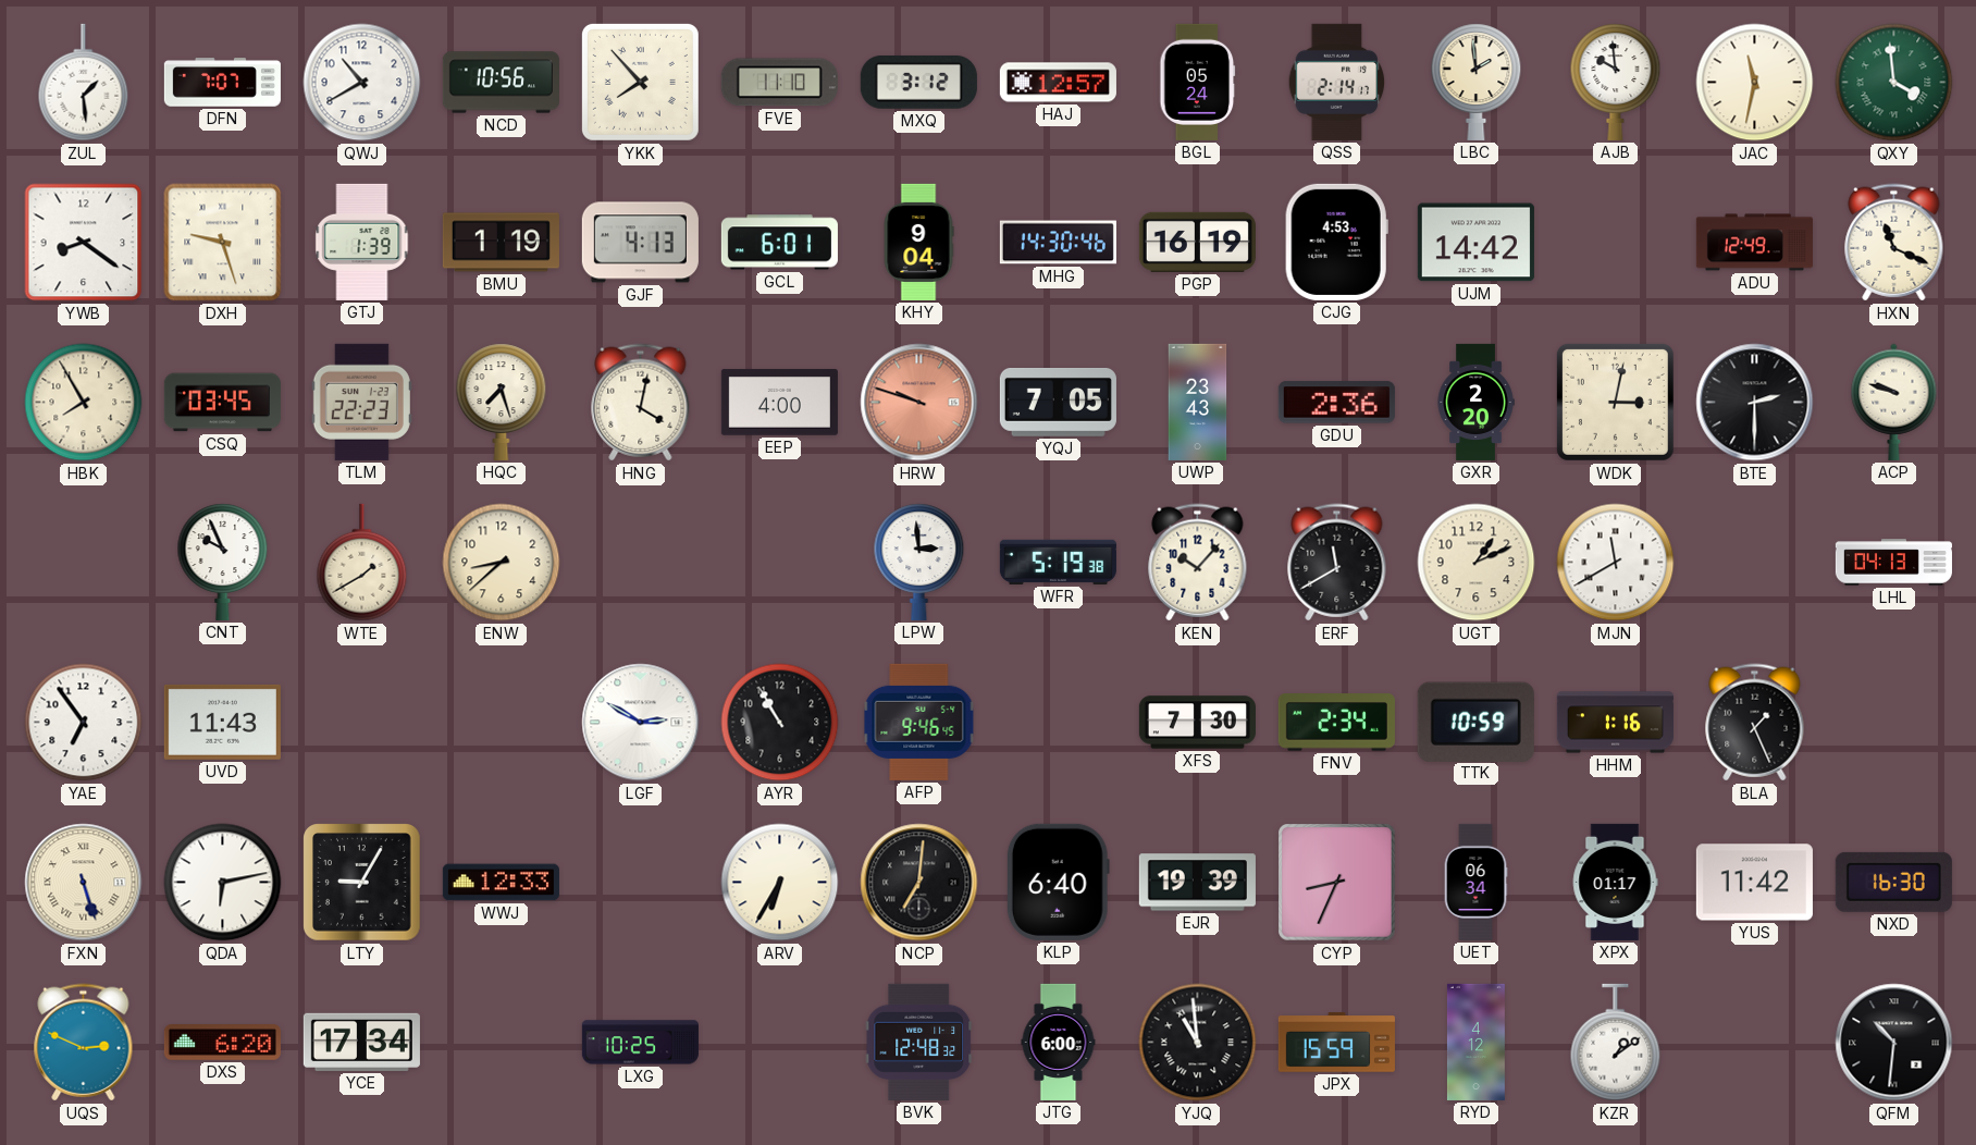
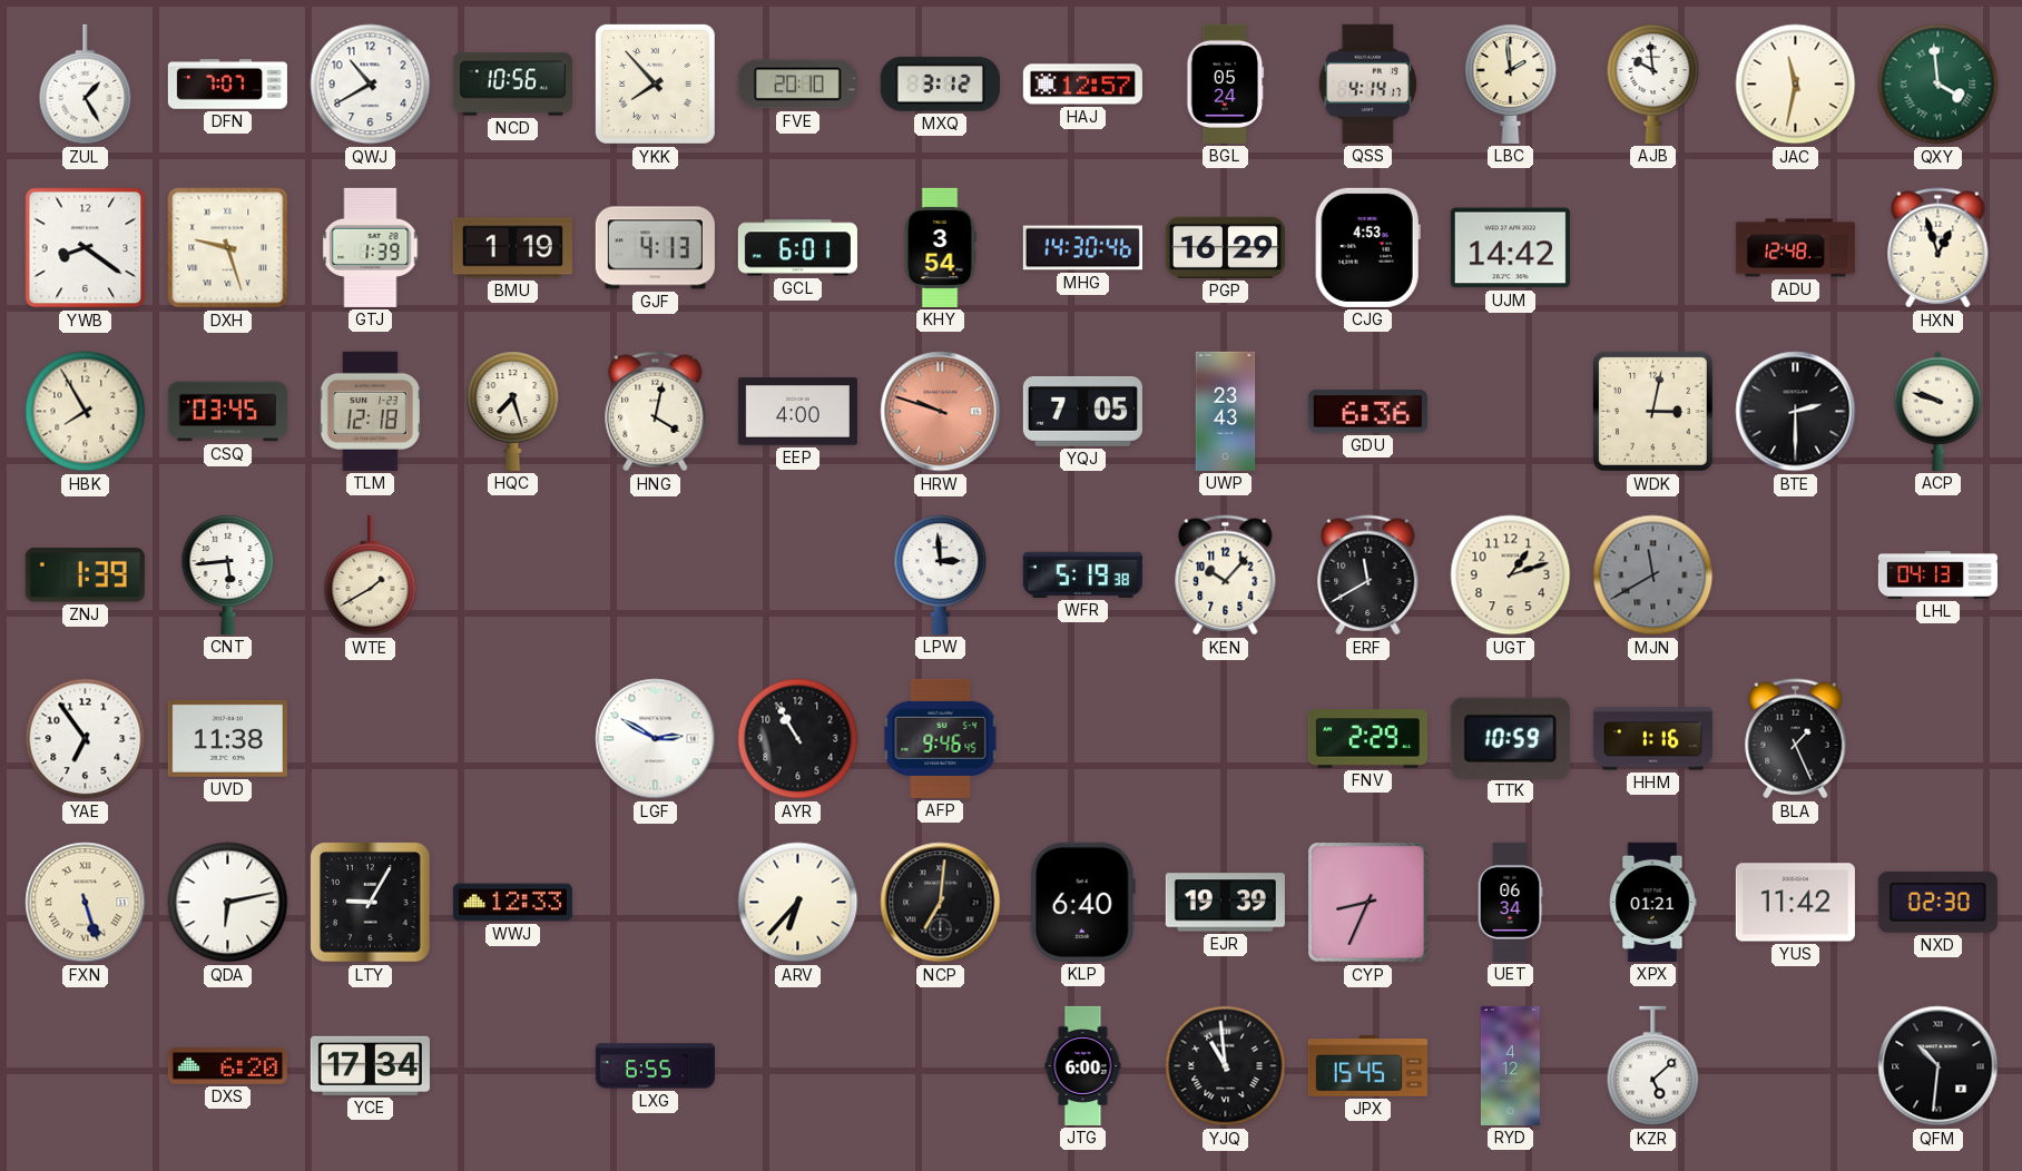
ZUL: 1:29 -> 1:25 (86, 85)
FVE: 11:10 -> 20:10 (797, 85)
QSS: 2:14 -> 4:14 (1368, 83)
KHY: 9:04 -> 3:54 (940, 247)
PGP: 16:19 -> 16:29 (1225, 247)
ADU: 12:49 -> 12:48 (1795, 248)
HXN: 11:19 -> 12:57 (1938, 248)
TLM: 22:23 -> 12:18 (370, 411)
GDU: 2:36 -> 6:36 (1367, 412)
GXR: 2:20 -> none (1475, 402)
ZNJ: none -> 1:39 (85, 575)
CNT: 9:56 -> 5:44 (228, 574)
ENW: 8:38 -> none (502, 563)
UGT: 1:11 -> 1:12 (1511, 575)
MJN dial: white -> grey (1653, 575)
UVD: 11:43 -> 11:38 (227, 738)
XFS: 7:30 -> none (1197, 723)
FNV: 2:34 -> 2:29 (1367, 739)
ARV: 6:35 -> 6:37 (798, 903)
XPX: 01:17 -> 01:21 (1652, 902)
NXD: 16:30 -> 02:30 (1937, 902)
UQS: 2:49 -> none (84, 1043)
LXG: 10:25 -> 6:55 (655, 1066)
BVK: 12:48 -> none (919, 1042)
JPX: 15:59 -> 15:45 (1367, 1066)
KZR: 1:09 -> 5:08 (1653, 1066)
